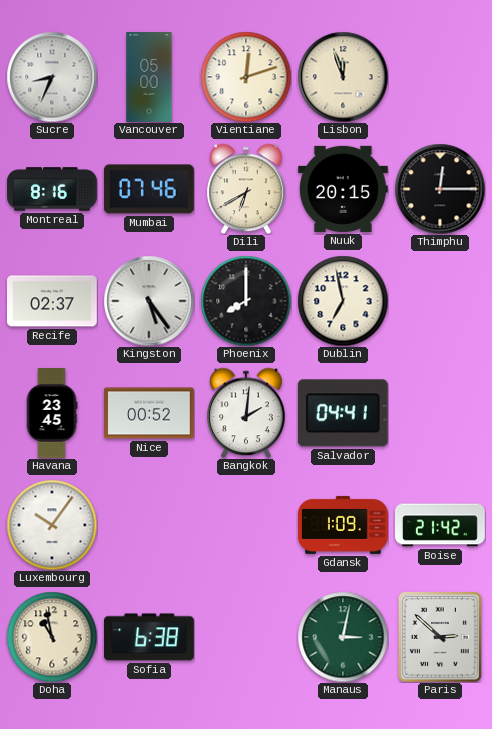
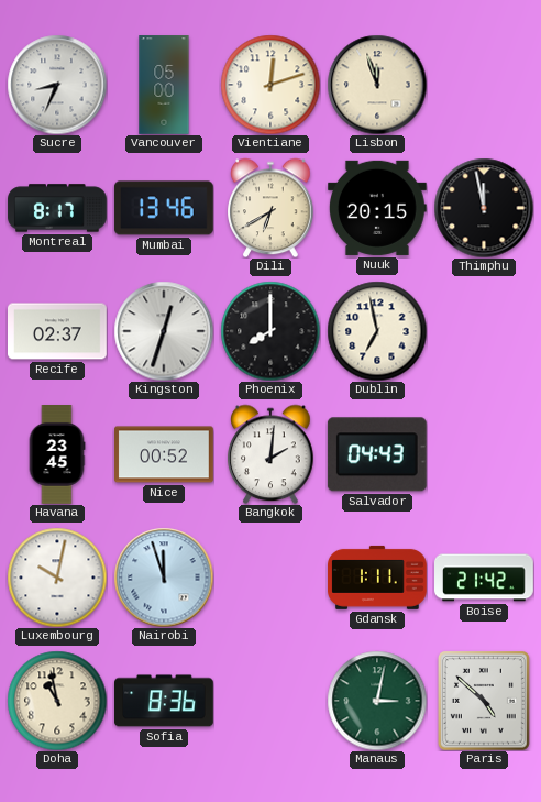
Montreal: 8:16 -> 8:17 (57, 208)
Mumbai: 07:46 -> 13:46 (164, 208)
Thimphu: 12:15 -> 11:58 (484, 208)
Kingston: 5:24 -> 12:33 (164, 331)
Salvador: 04:41 -> 04:43 (377, 454)
Luxembourg: 10:06 -> 10:02 (57, 578)
Nairobi: none -> 11:57 (164, 578)
Gdansk: 1:09 -> 1:11 (378, 578)
Sofia: 6:38 -> 8:36 (165, 701)
Paris: 2:52 -> 4:52 (484, 701)
